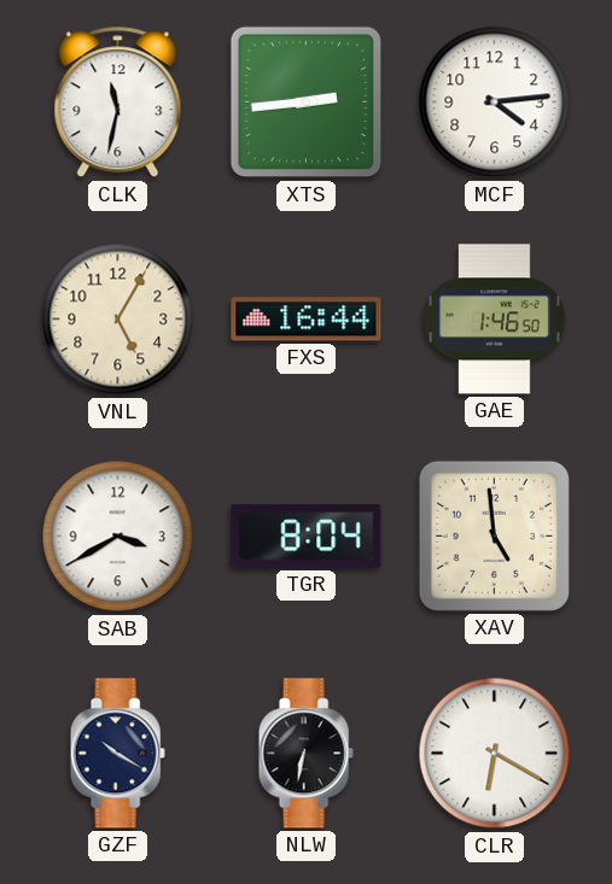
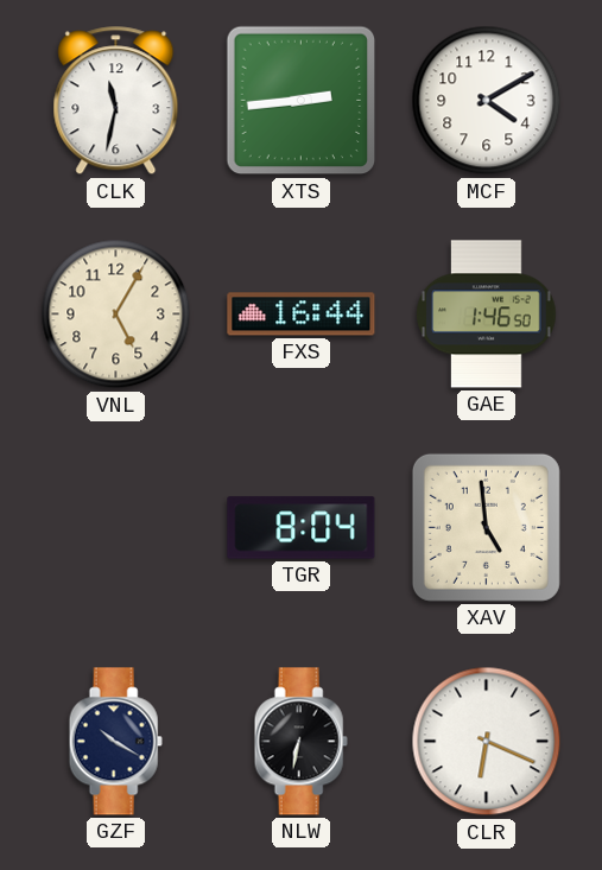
MCF: 4:14 -> 4:10 (487, 101)
SAB: 3:40 -> none (118, 537)
CLR: 6:20 -> 6:19 (487, 742)
